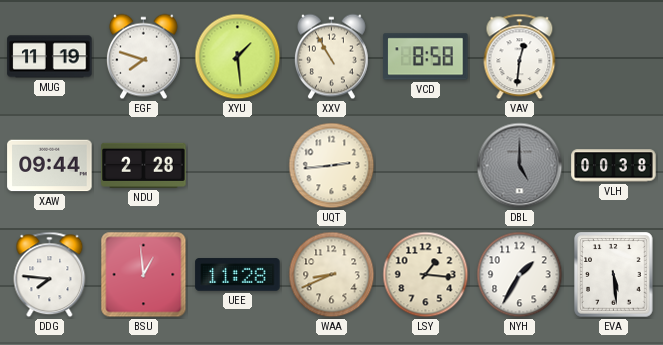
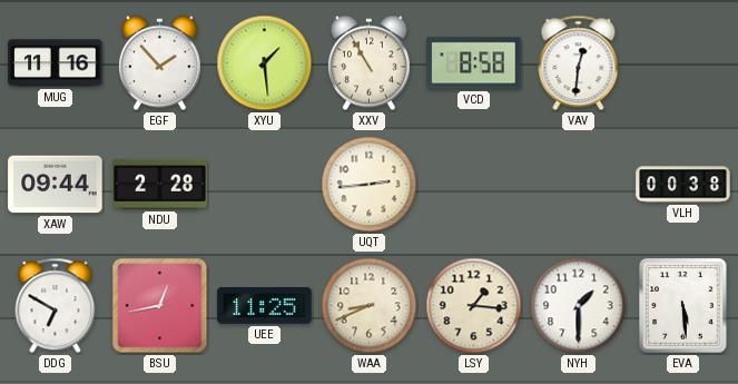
MUG: 11:19 -> 11:16 (56, 63)
EGF: 7:48 -> 1:53 (159, 63)
DBL: 5:00 -> none (520, 166)
DDG: 7:46 -> 6:50 (56, 306)
BSU: 12:59 -> 12:43 (160, 306)
UEE: 11:28 -> 11:25 (265, 306)
NYH: 1:35 -> 1:30 (579, 306)
